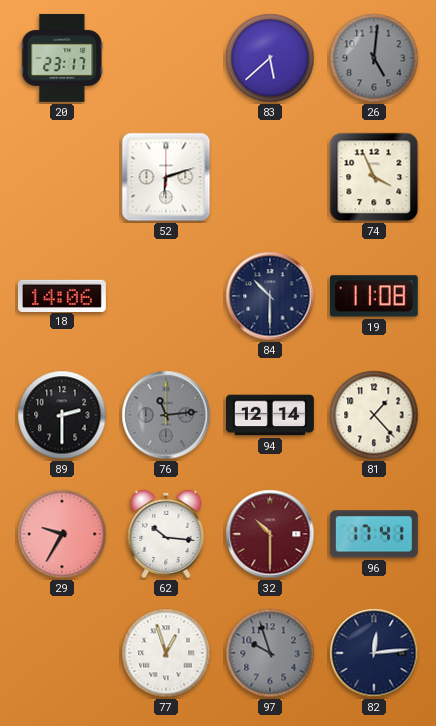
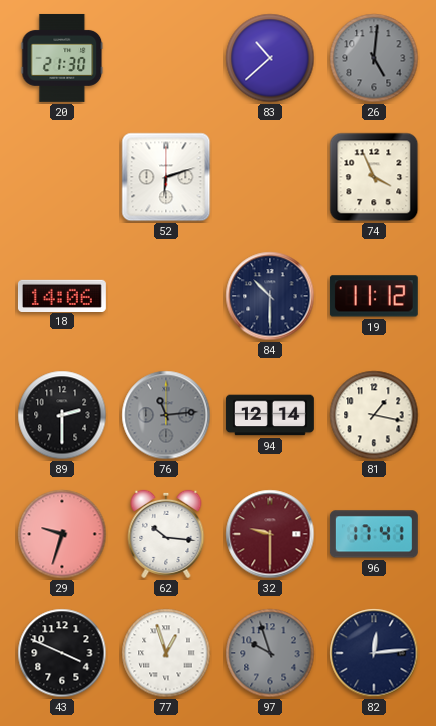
20: 23:17 -> 21:30 (62, 58)
83: 5:38 -> 10:38 (270, 58)
19: 11:08 -> 11:12 (374, 296)
81: 1:23 -> 1:17 (374, 415)
29: 9:35 -> 9:33 (62, 534)
32: 10:30 -> 9:30 (270, 534)
43: none -> 3:49 (62, 653)
